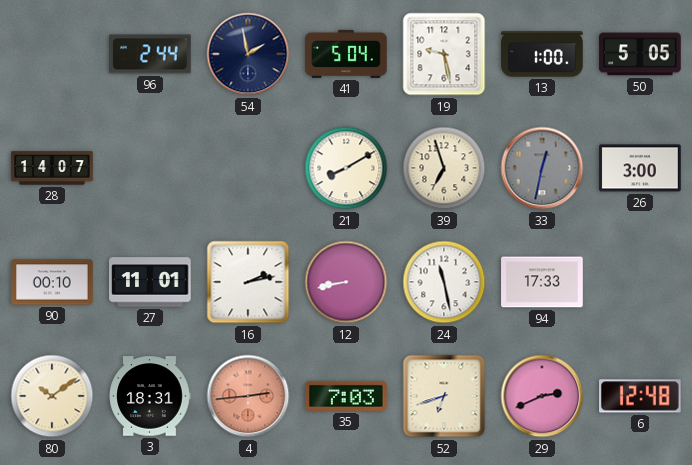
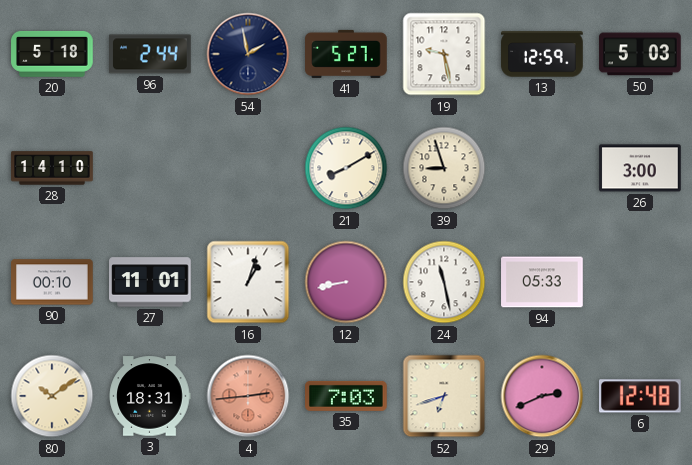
20: none -> 5:18 (52, 54)
41: 5:04 -> 5:27 (346, 54)
13: 1:00 -> 12:59 (542, 54)
50: 5:05 -> 5:03 (641, 54)
28: 14:07 -> 14:10 (52, 168)
39: 6:57 -> 8:57 (444, 168)
33: 12:32 -> none (542, 168)
16: 2:13 -> 1:03 (248, 282)
94: 17:33 -> 05:33 (542, 282)
